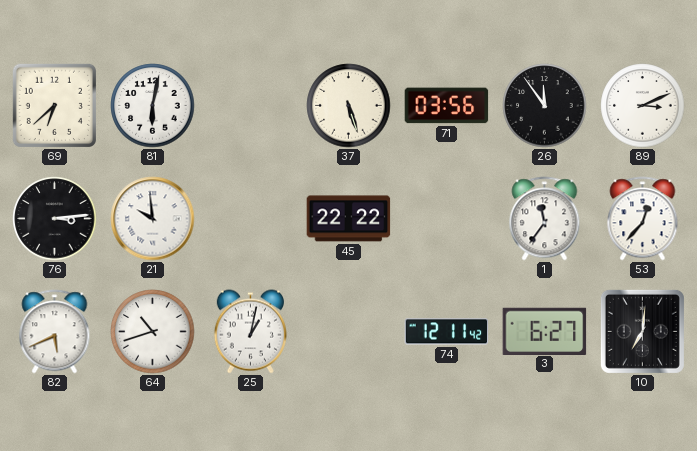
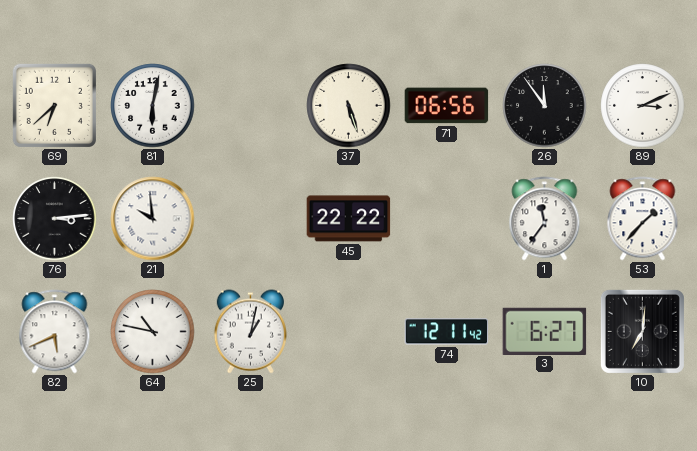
71: 03:56 -> 06:56 (447, 106)
53: 12:37 -> 1:37 (643, 219)
64: 10:42 -> 10:47 (153, 332)
